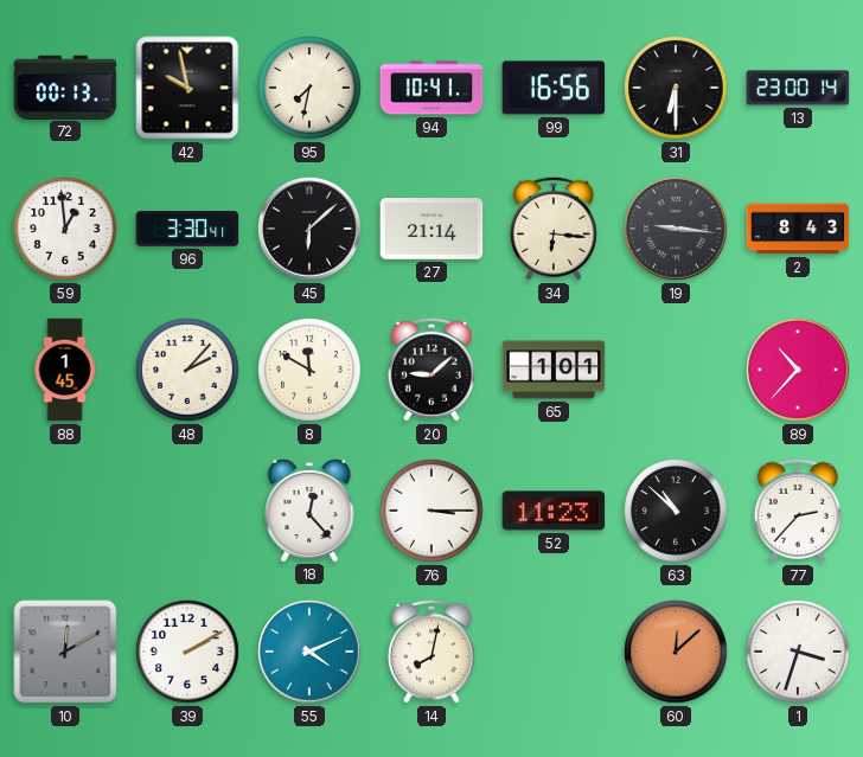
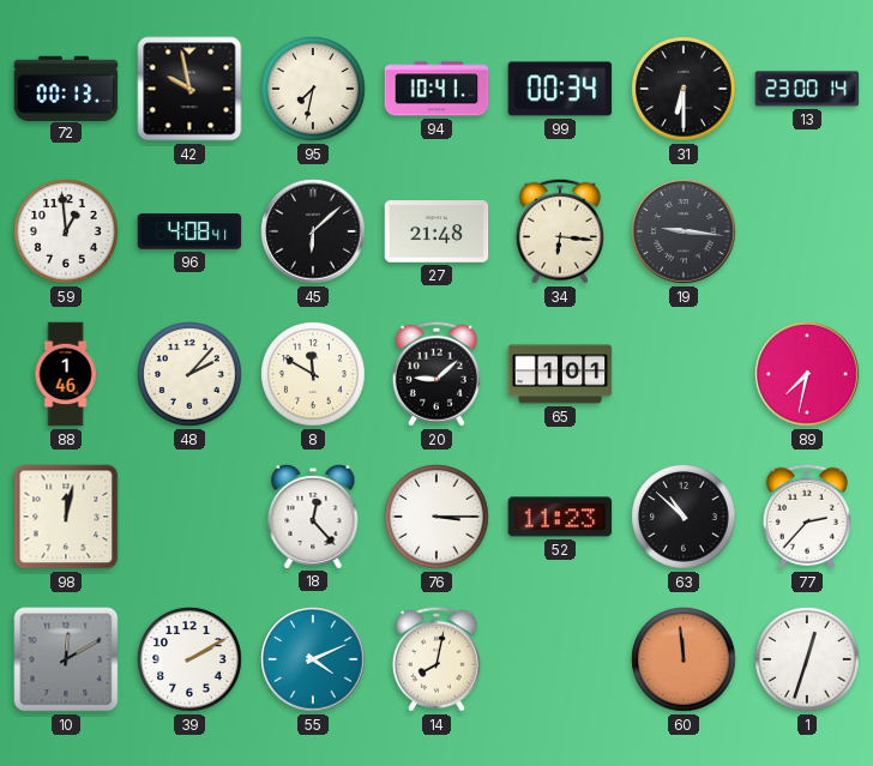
99: 16:56 -> 00:34 (560, 89)
96: 3:30 -> 4:08 (189, 231)
27: 21:14 -> 21:48 (436, 231)
2: 8:43 -> none (798, 229)
88: 1:45 -> 1:46 (66, 374)
89: 10:37 -> 7:32 (807, 374)
98: none -> 12:02 (66, 517)
60: 12:08 -> 11:59 (684, 659)
1: 3:33 -> 12:33 (807, 659)
